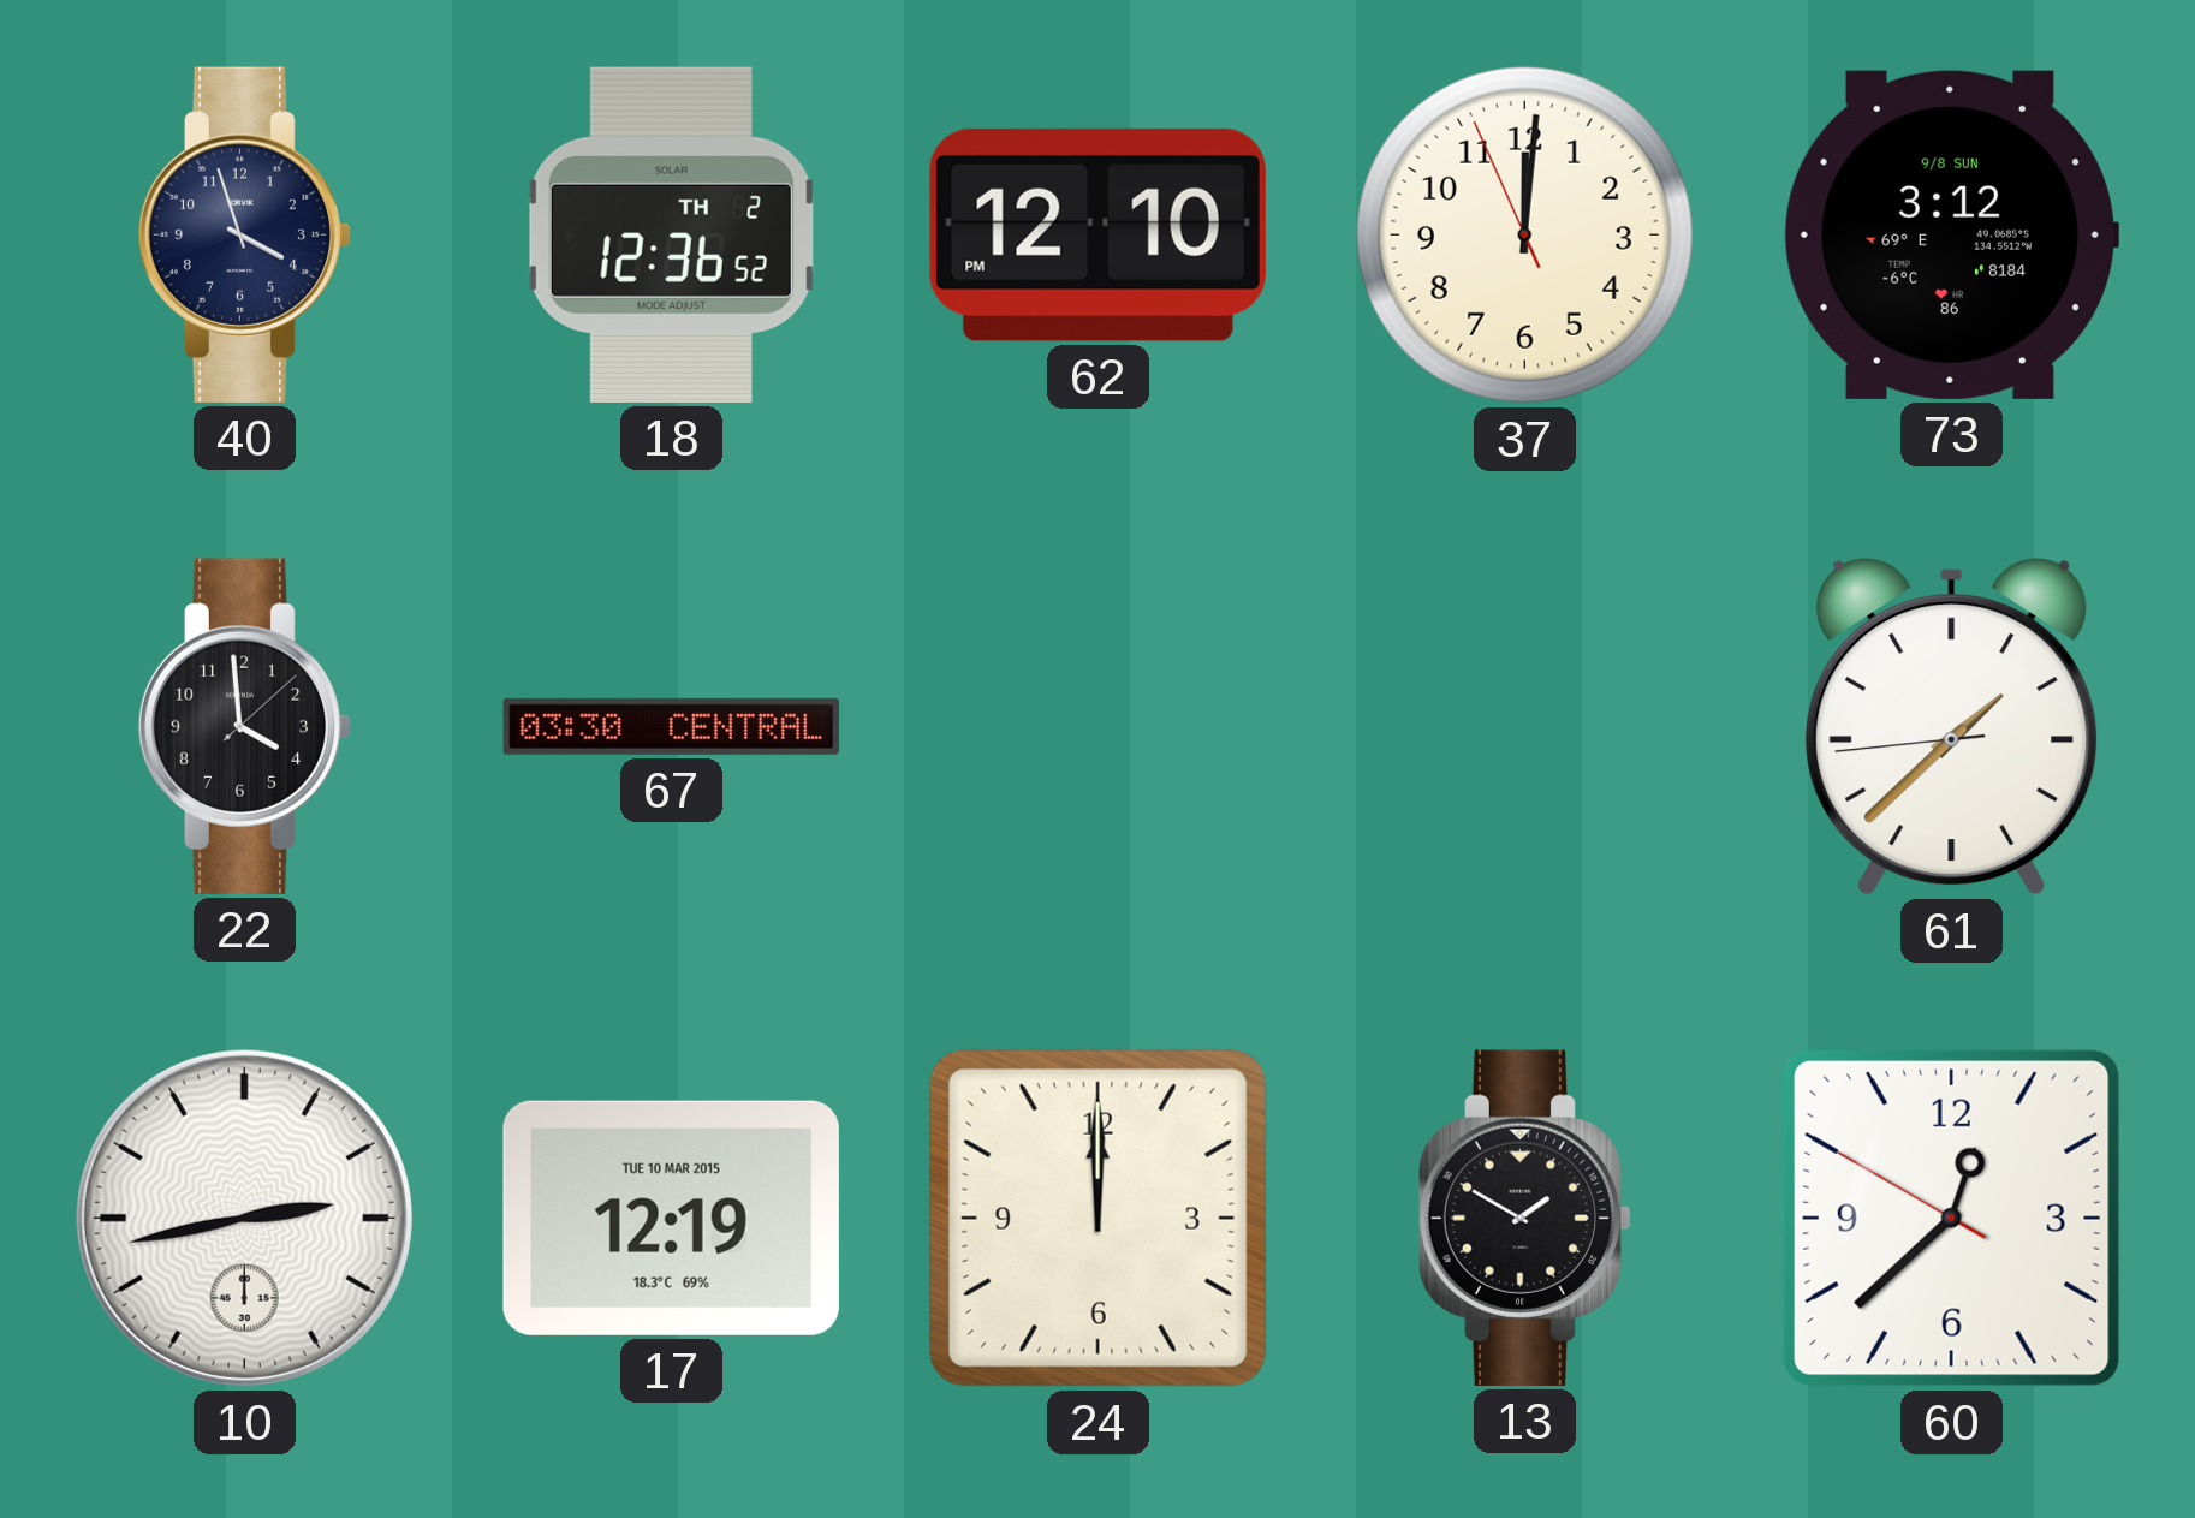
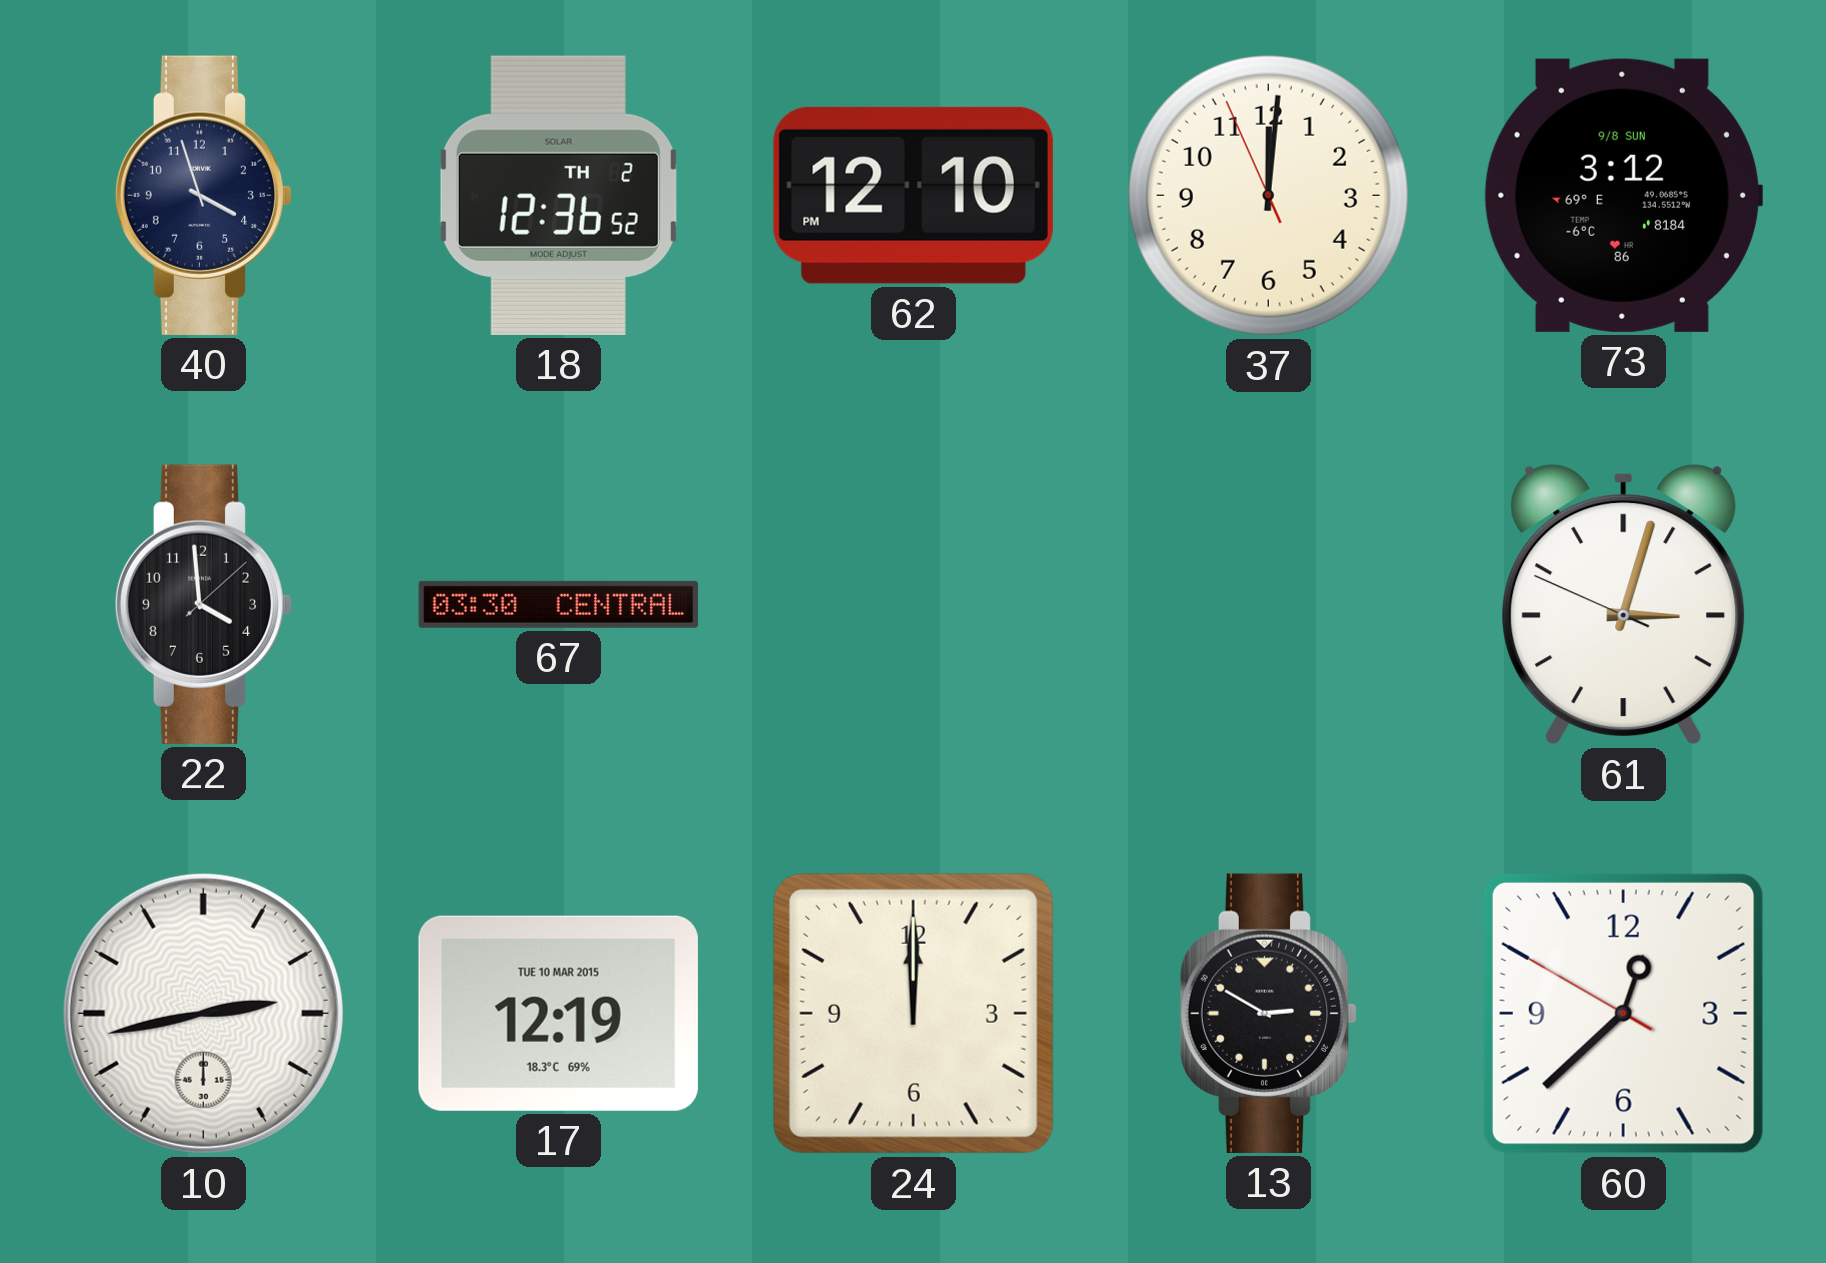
61: 1:37 -> 3:02 (1624, 605)
13: 1:50 -> 2:50 (1269, 1013)
